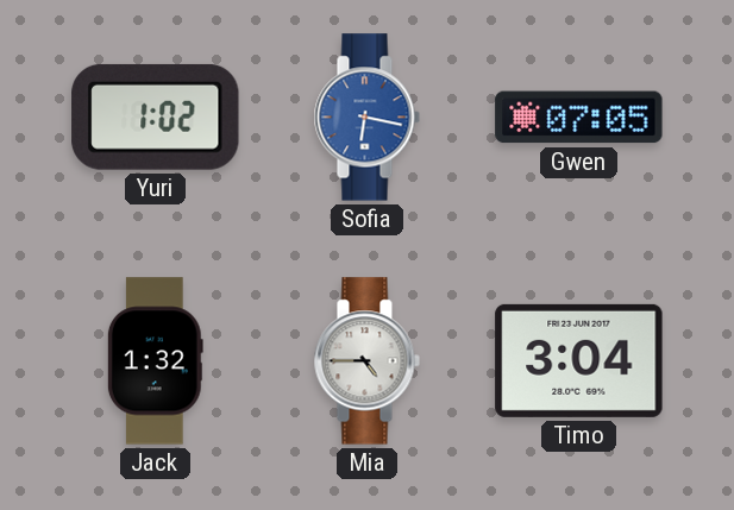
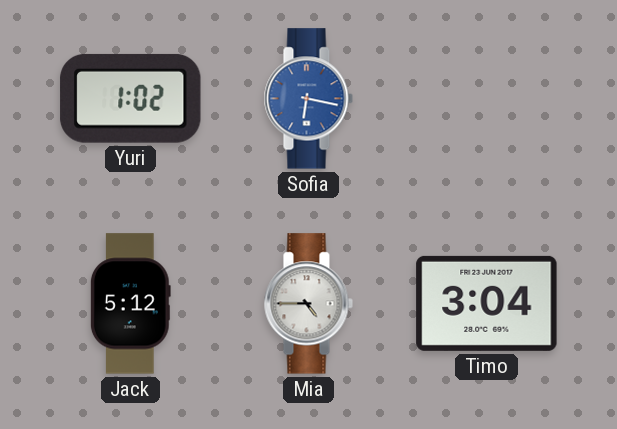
Gwen: 07:05 -> none (579, 118)
Jack: 1:32 -> 5:12 (130, 304)
